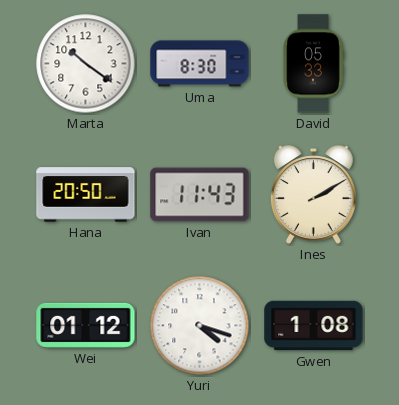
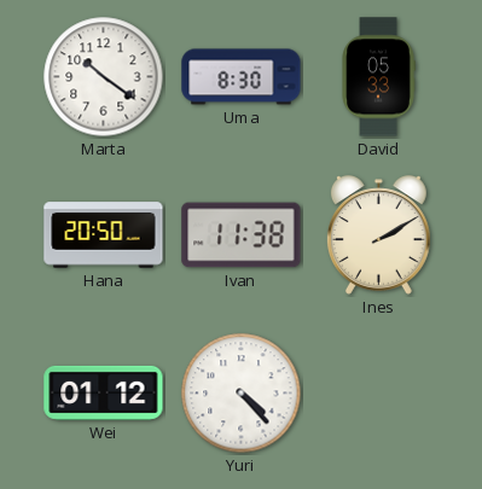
Ivan: 11:43 -> 11:38 (242, 235)
Yuri: 4:18 -> 4:23 (242, 394)
Gwen: 1:08 -> none (314, 326)
